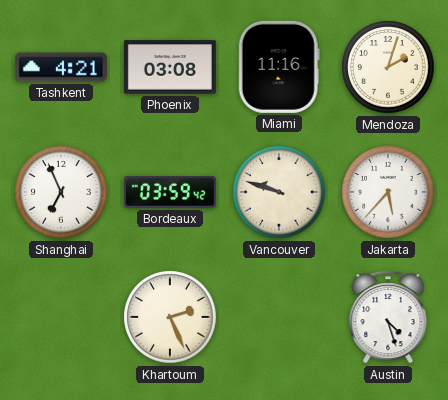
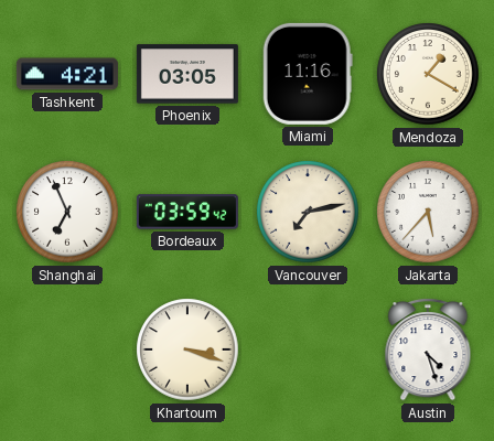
Phoenix: 03:08 -> 03:05 (187, 74)
Mendoza: 2:03 -> 1:20 (428, 74)
Vancouver: 9:48 -> 7:13 (308, 212)
Khartoum: 2:26 -> 3:18 (187, 349)
